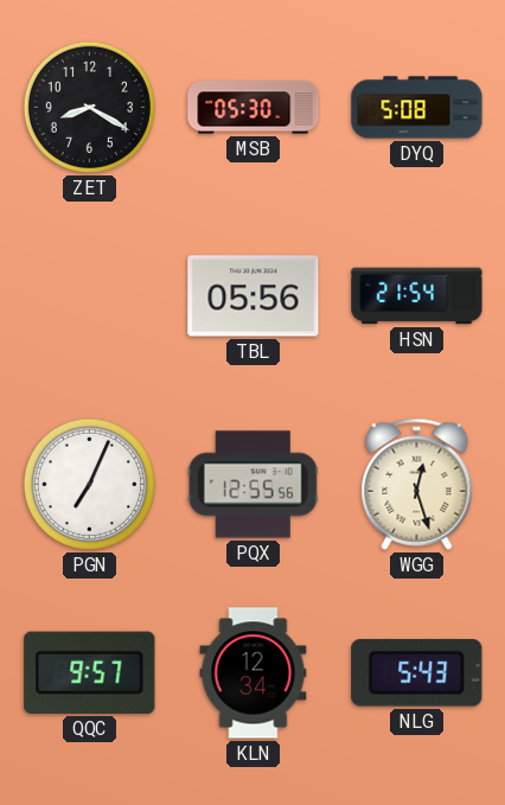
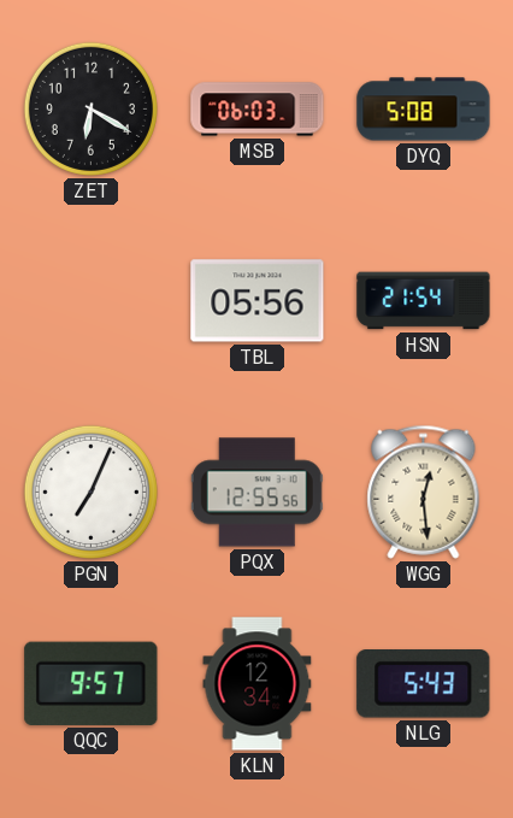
ZET: 8:20 -> 6:20 (90, 108)
MSB: 05:30 -> 06:03 (258, 110)
WGG: 12:27 -> 12:29 (424, 492)
